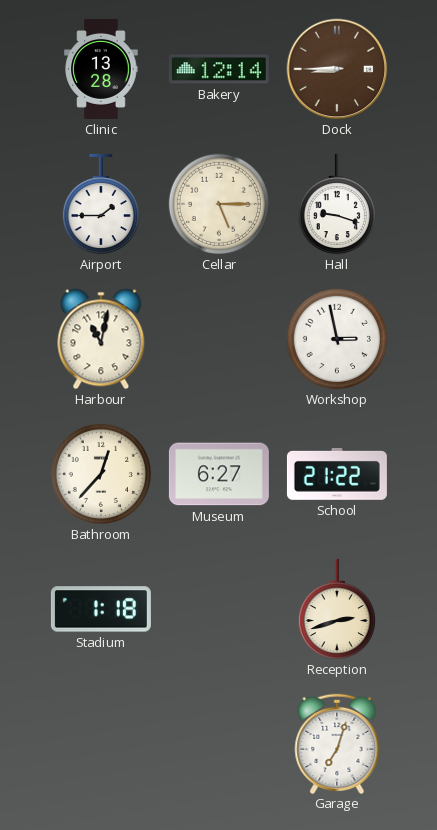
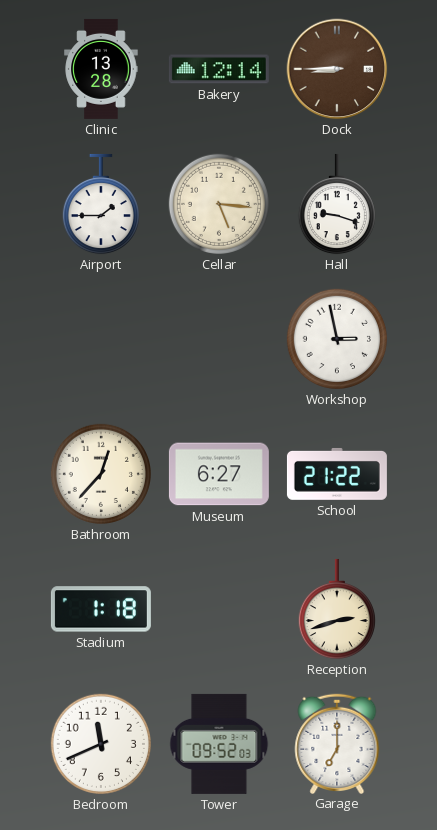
Cellar: 5:15 -> 5:16 (219, 204)
Harbour: 11:02 -> none (101, 339)
Bedroom: none -> 11:41 (101, 744)
Tower: none -> 09:52 (219, 744)
Garage: 7:03 -> 7:00 (337, 743)
